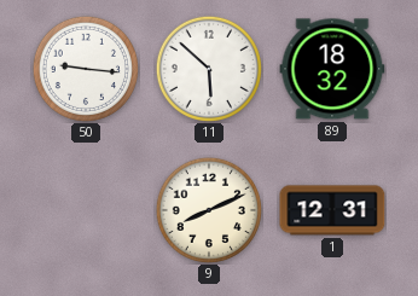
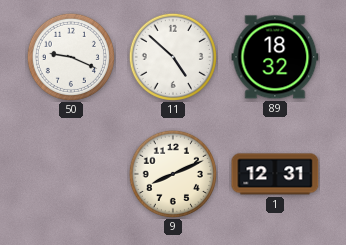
50: 9:16 -> 9:19 (71, 57)
11: 5:52 -> 4:52 (173, 57)
